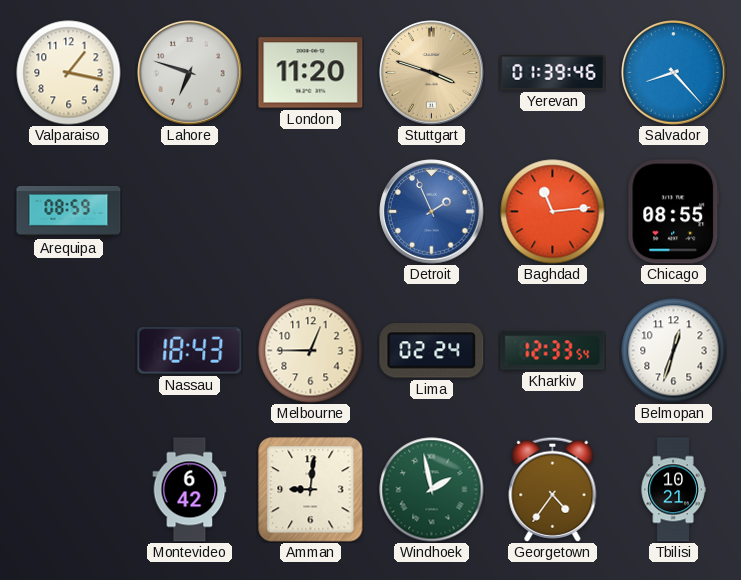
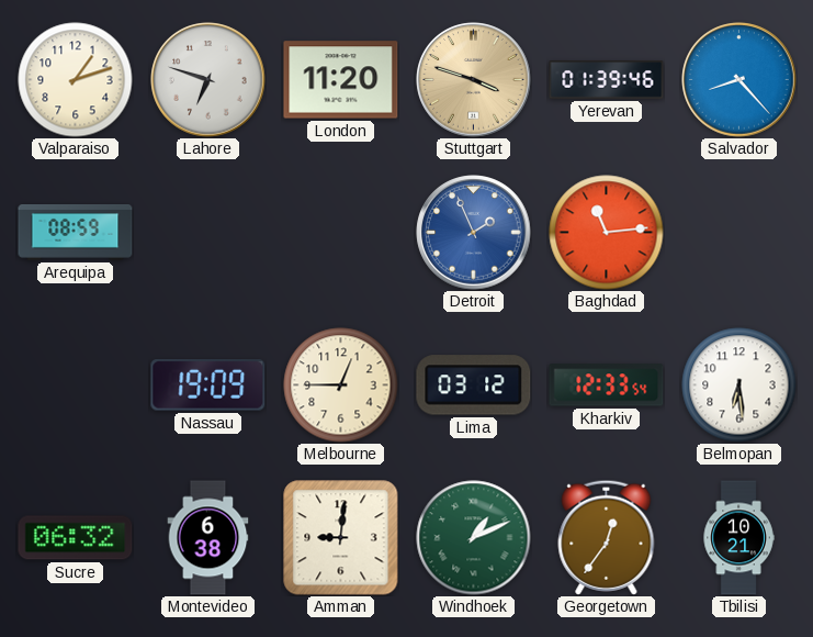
Valparaiso: 1:17 -> 1:12 (76, 80)
Chicago: 08:55 -> none (674, 212)
Nassau: 18:43 -> 19:09 (208, 385)
Lima: 02:24 -> 03:12 (474, 385)
Belmopan: 12:33 -> 6:29 (739, 385)
Sucre: none -> 06:32 (76, 538)
Montevideo: 6:42 -> 6:38 (208, 538)
Windhoek: 1:58 -> 1:11 (474, 538)
Georgetown: 4:36 -> 12:36 (607, 537)
